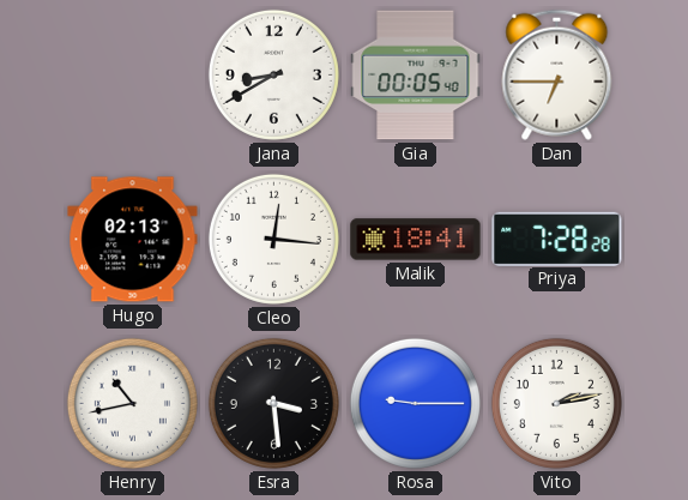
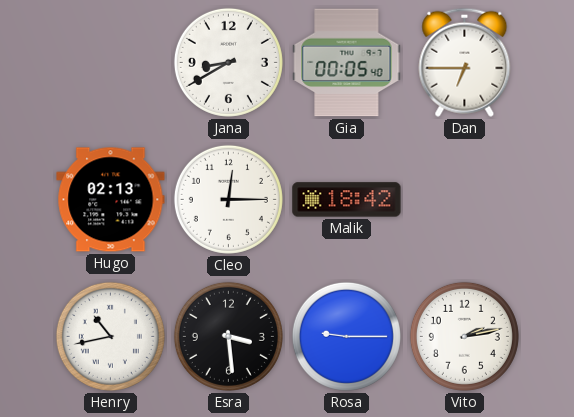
Cleo: 12:16 -> 12:15 (228, 199)
Malik: 18:41 -> 18:42 (347, 200)
Priya: 7:28 -> none (557, 239)
